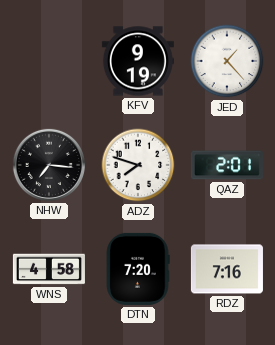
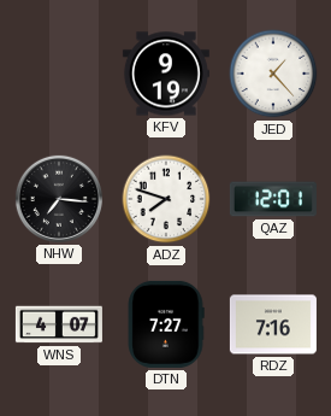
QAZ: 2:01 -> 12:01 (273, 199)
WNS: 4:58 -> 4:07 (59, 324)
DTN: 7:20 -> 7:27 (166, 324)
